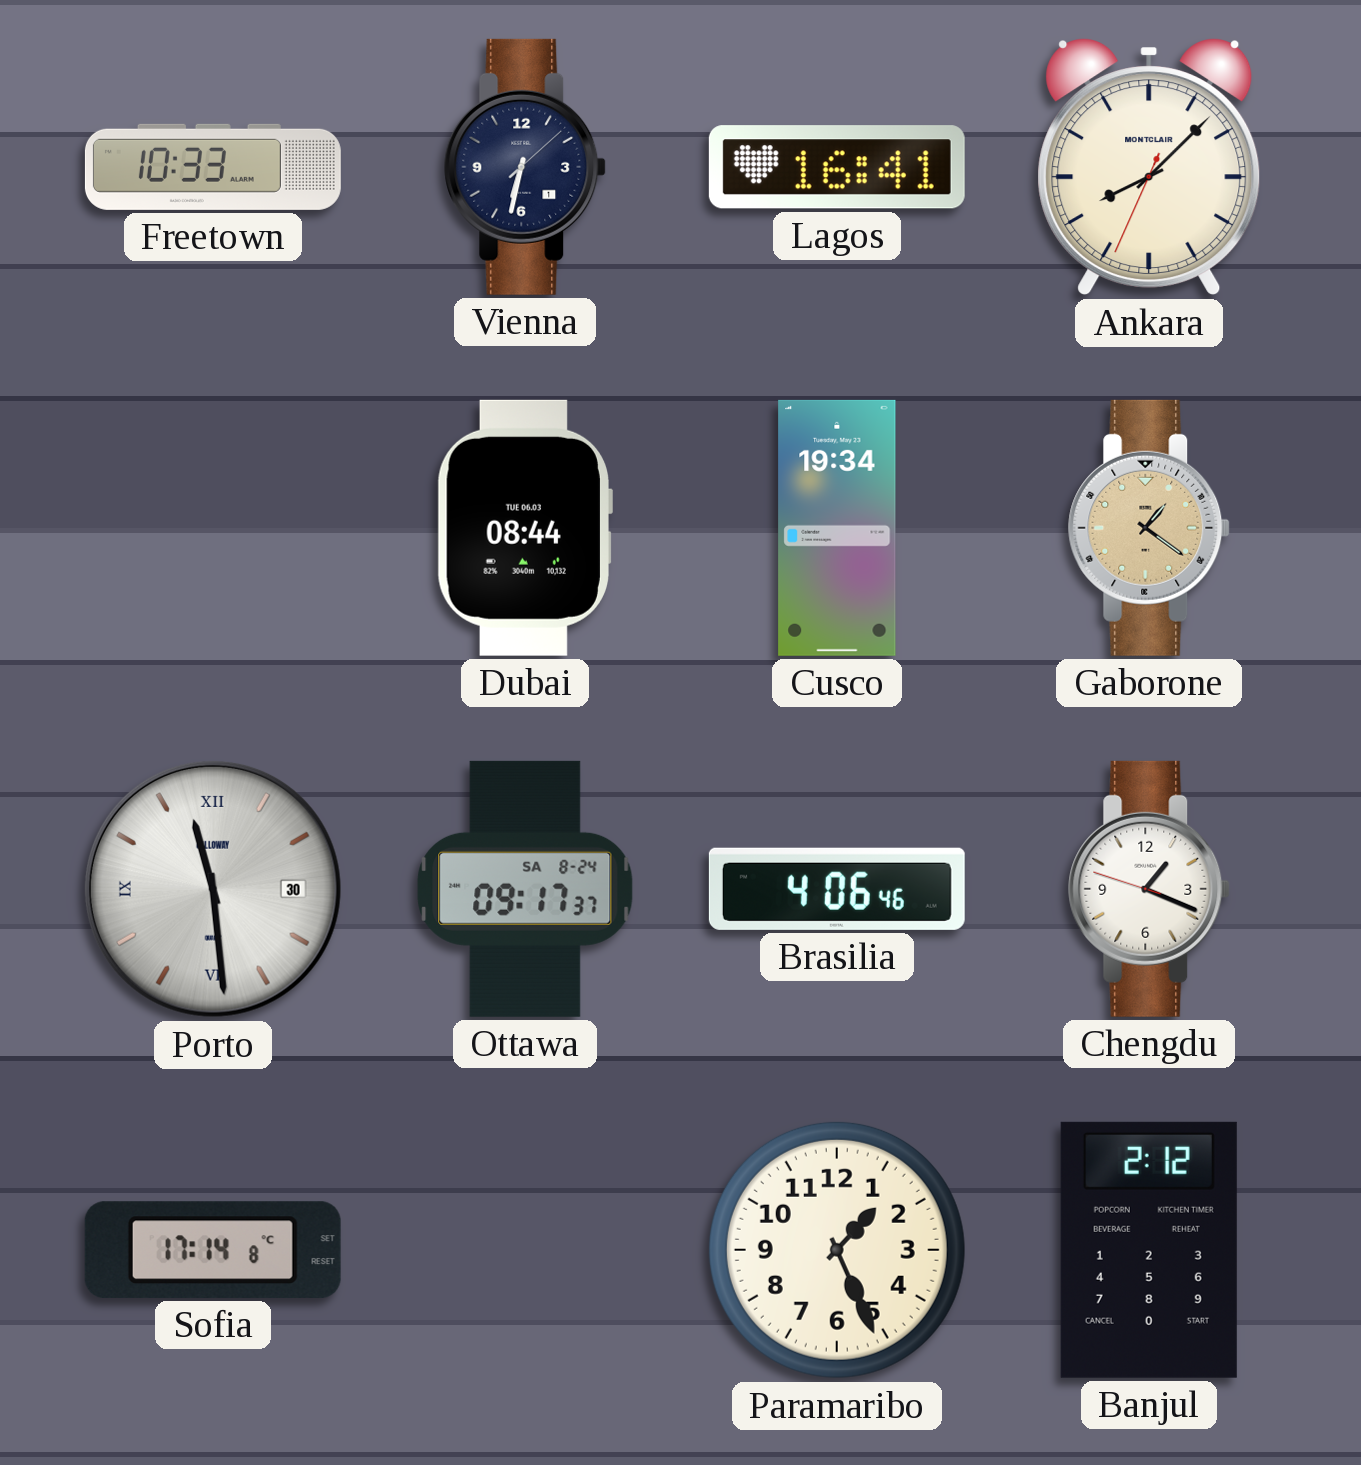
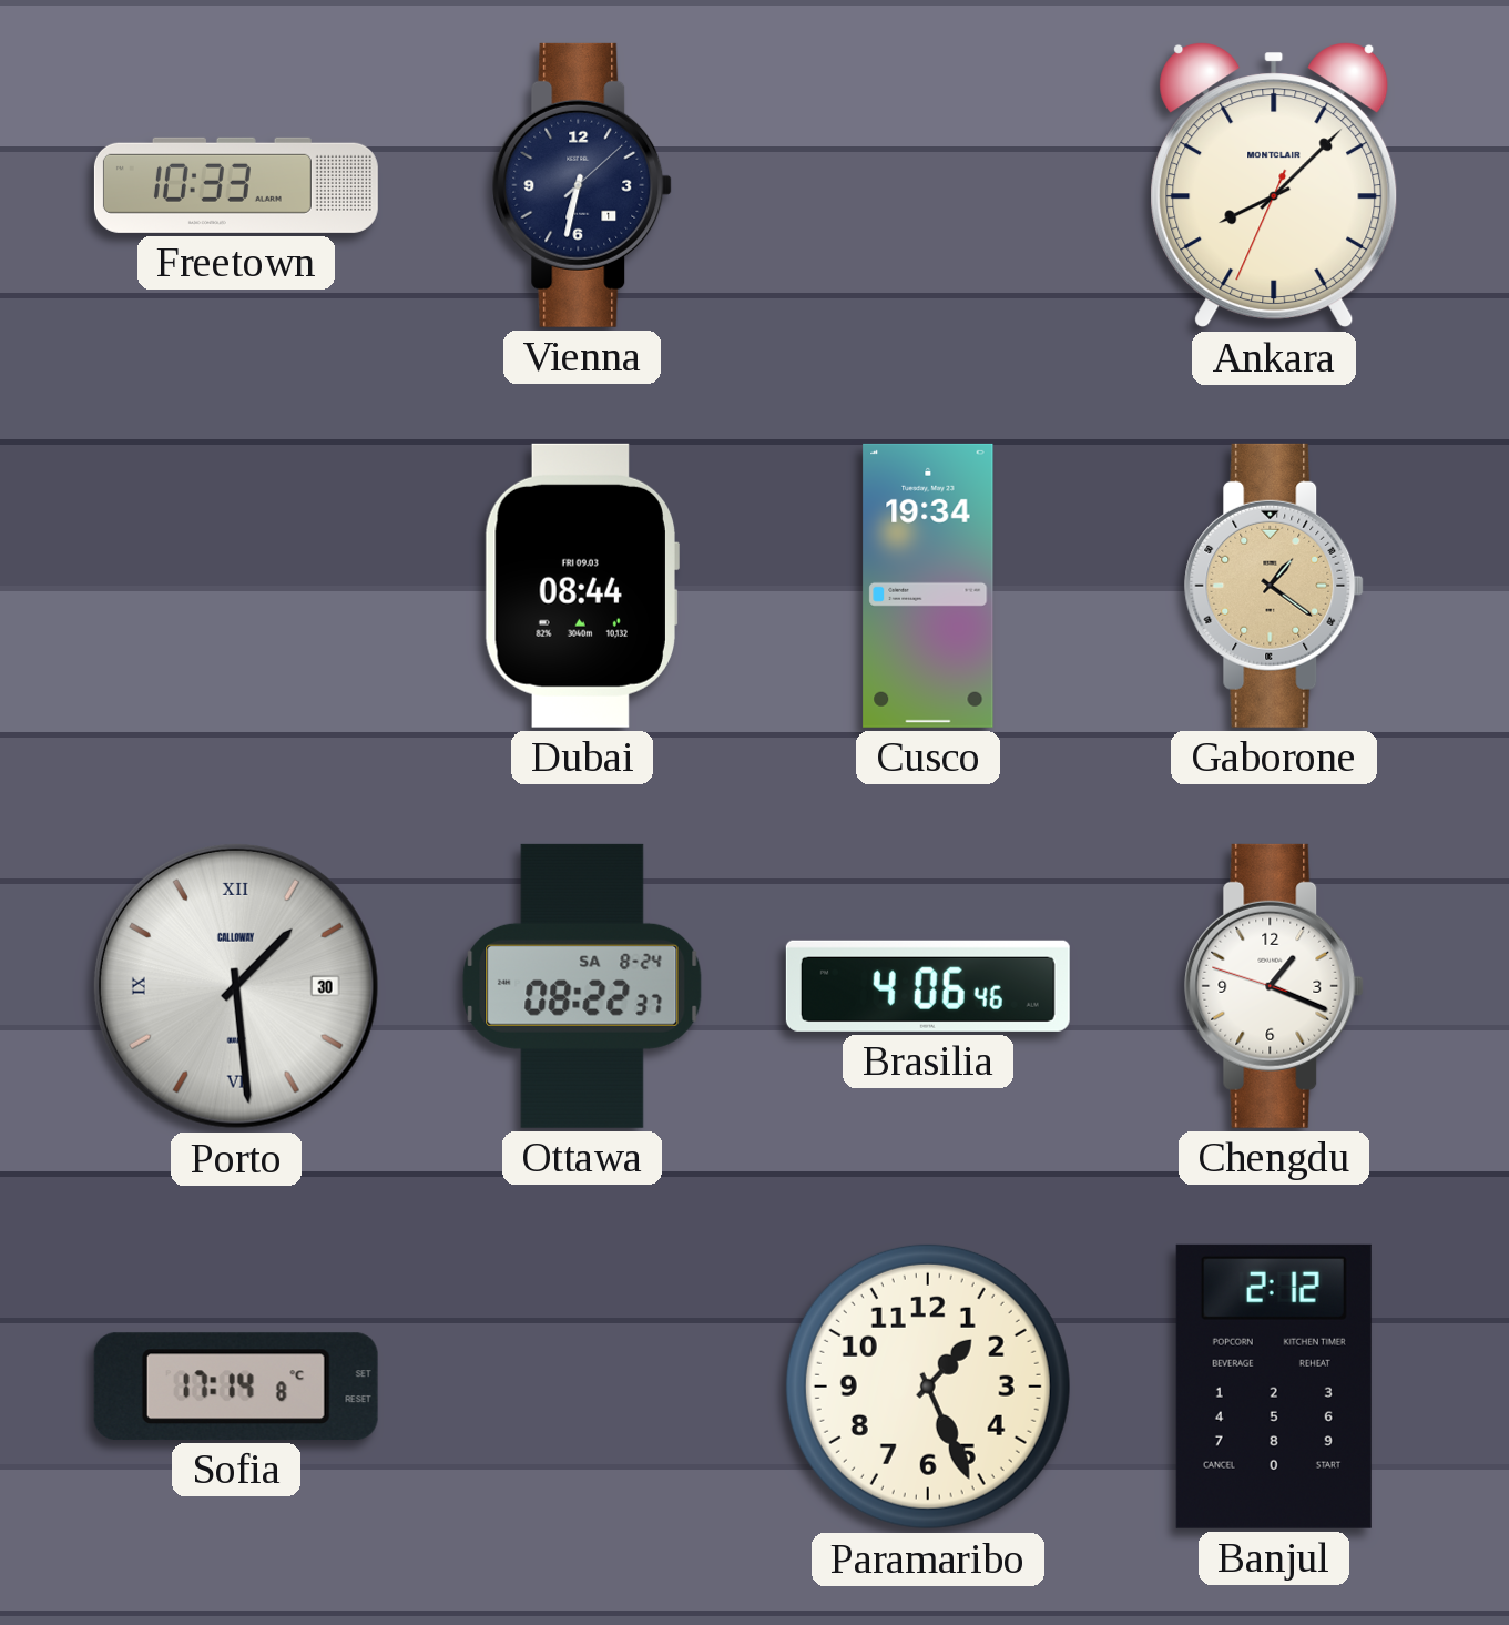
Lagos: 16:41 -> none (837, 167)
Dubai date: TUE 06.03 -> FRI 09.03 (581, 586)
Porto: 11:29 -> 1:29 (236, 986)
Ottawa: 09:17 -> 08:22 (582, 986)
